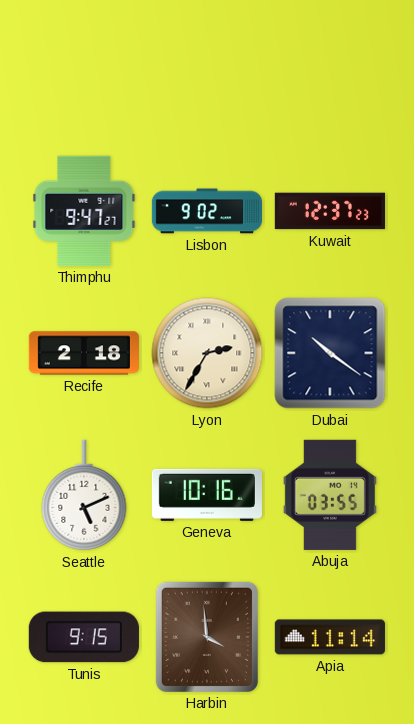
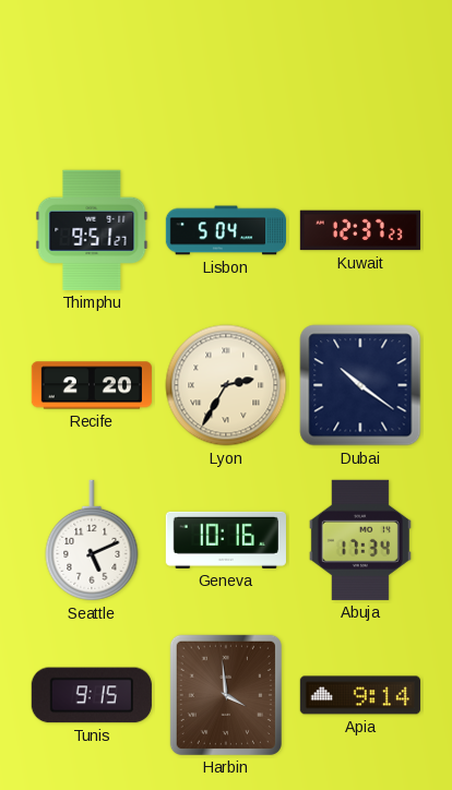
Thimphu: 9:47 -> 9:51 (92, 230)
Lisbon: 9:02 -> 5:04 (225, 230)
Recife: 2:18 -> 2:20 (91, 385)
Abuja: 03:55 -> 17:34 (360, 540)
Apia: 11:14 -> 9:14 (360, 695)
